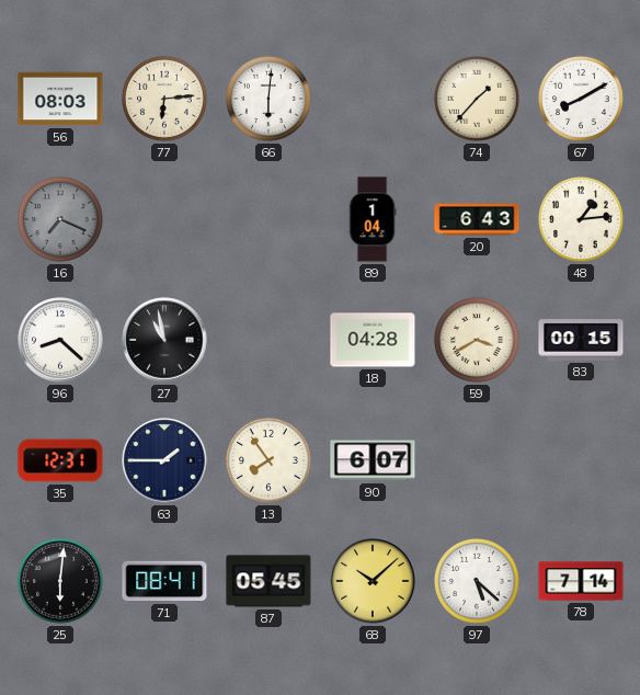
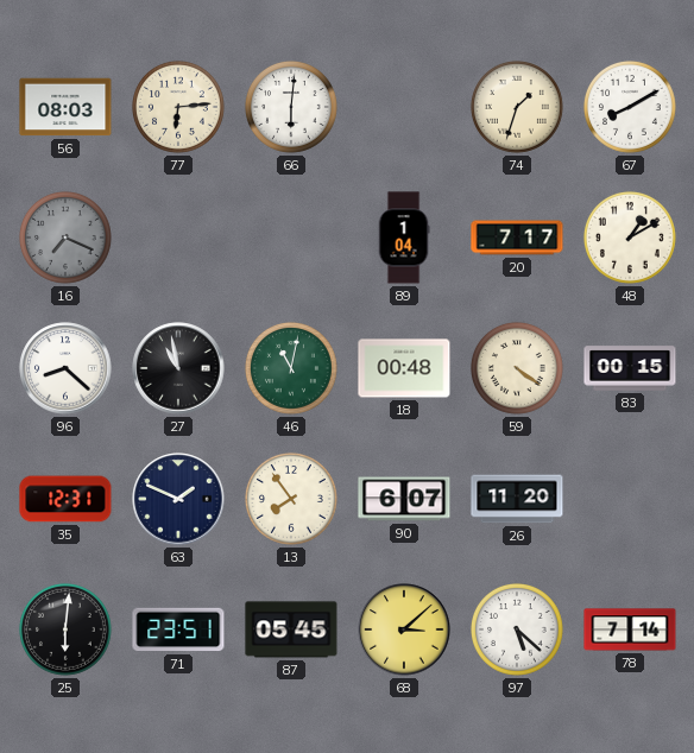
74: 1:37 -> 1:33 (517, 107)
20: 6:43 -> 7:17 (517, 238)
48: 1:14 -> 1:10 (630, 238)
46: none -> 11:02 (291, 368)
18: 04:28 -> 00:48 (404, 368)
59: 3:40 -> 4:21 (517, 368)
63: 1:45 -> 1:49 (178, 499)
26: none -> 11:20 (517, 499)
71: 08:41 -> 23:51 (178, 629)
68: 10:08 -> 3:08 (404, 629)
